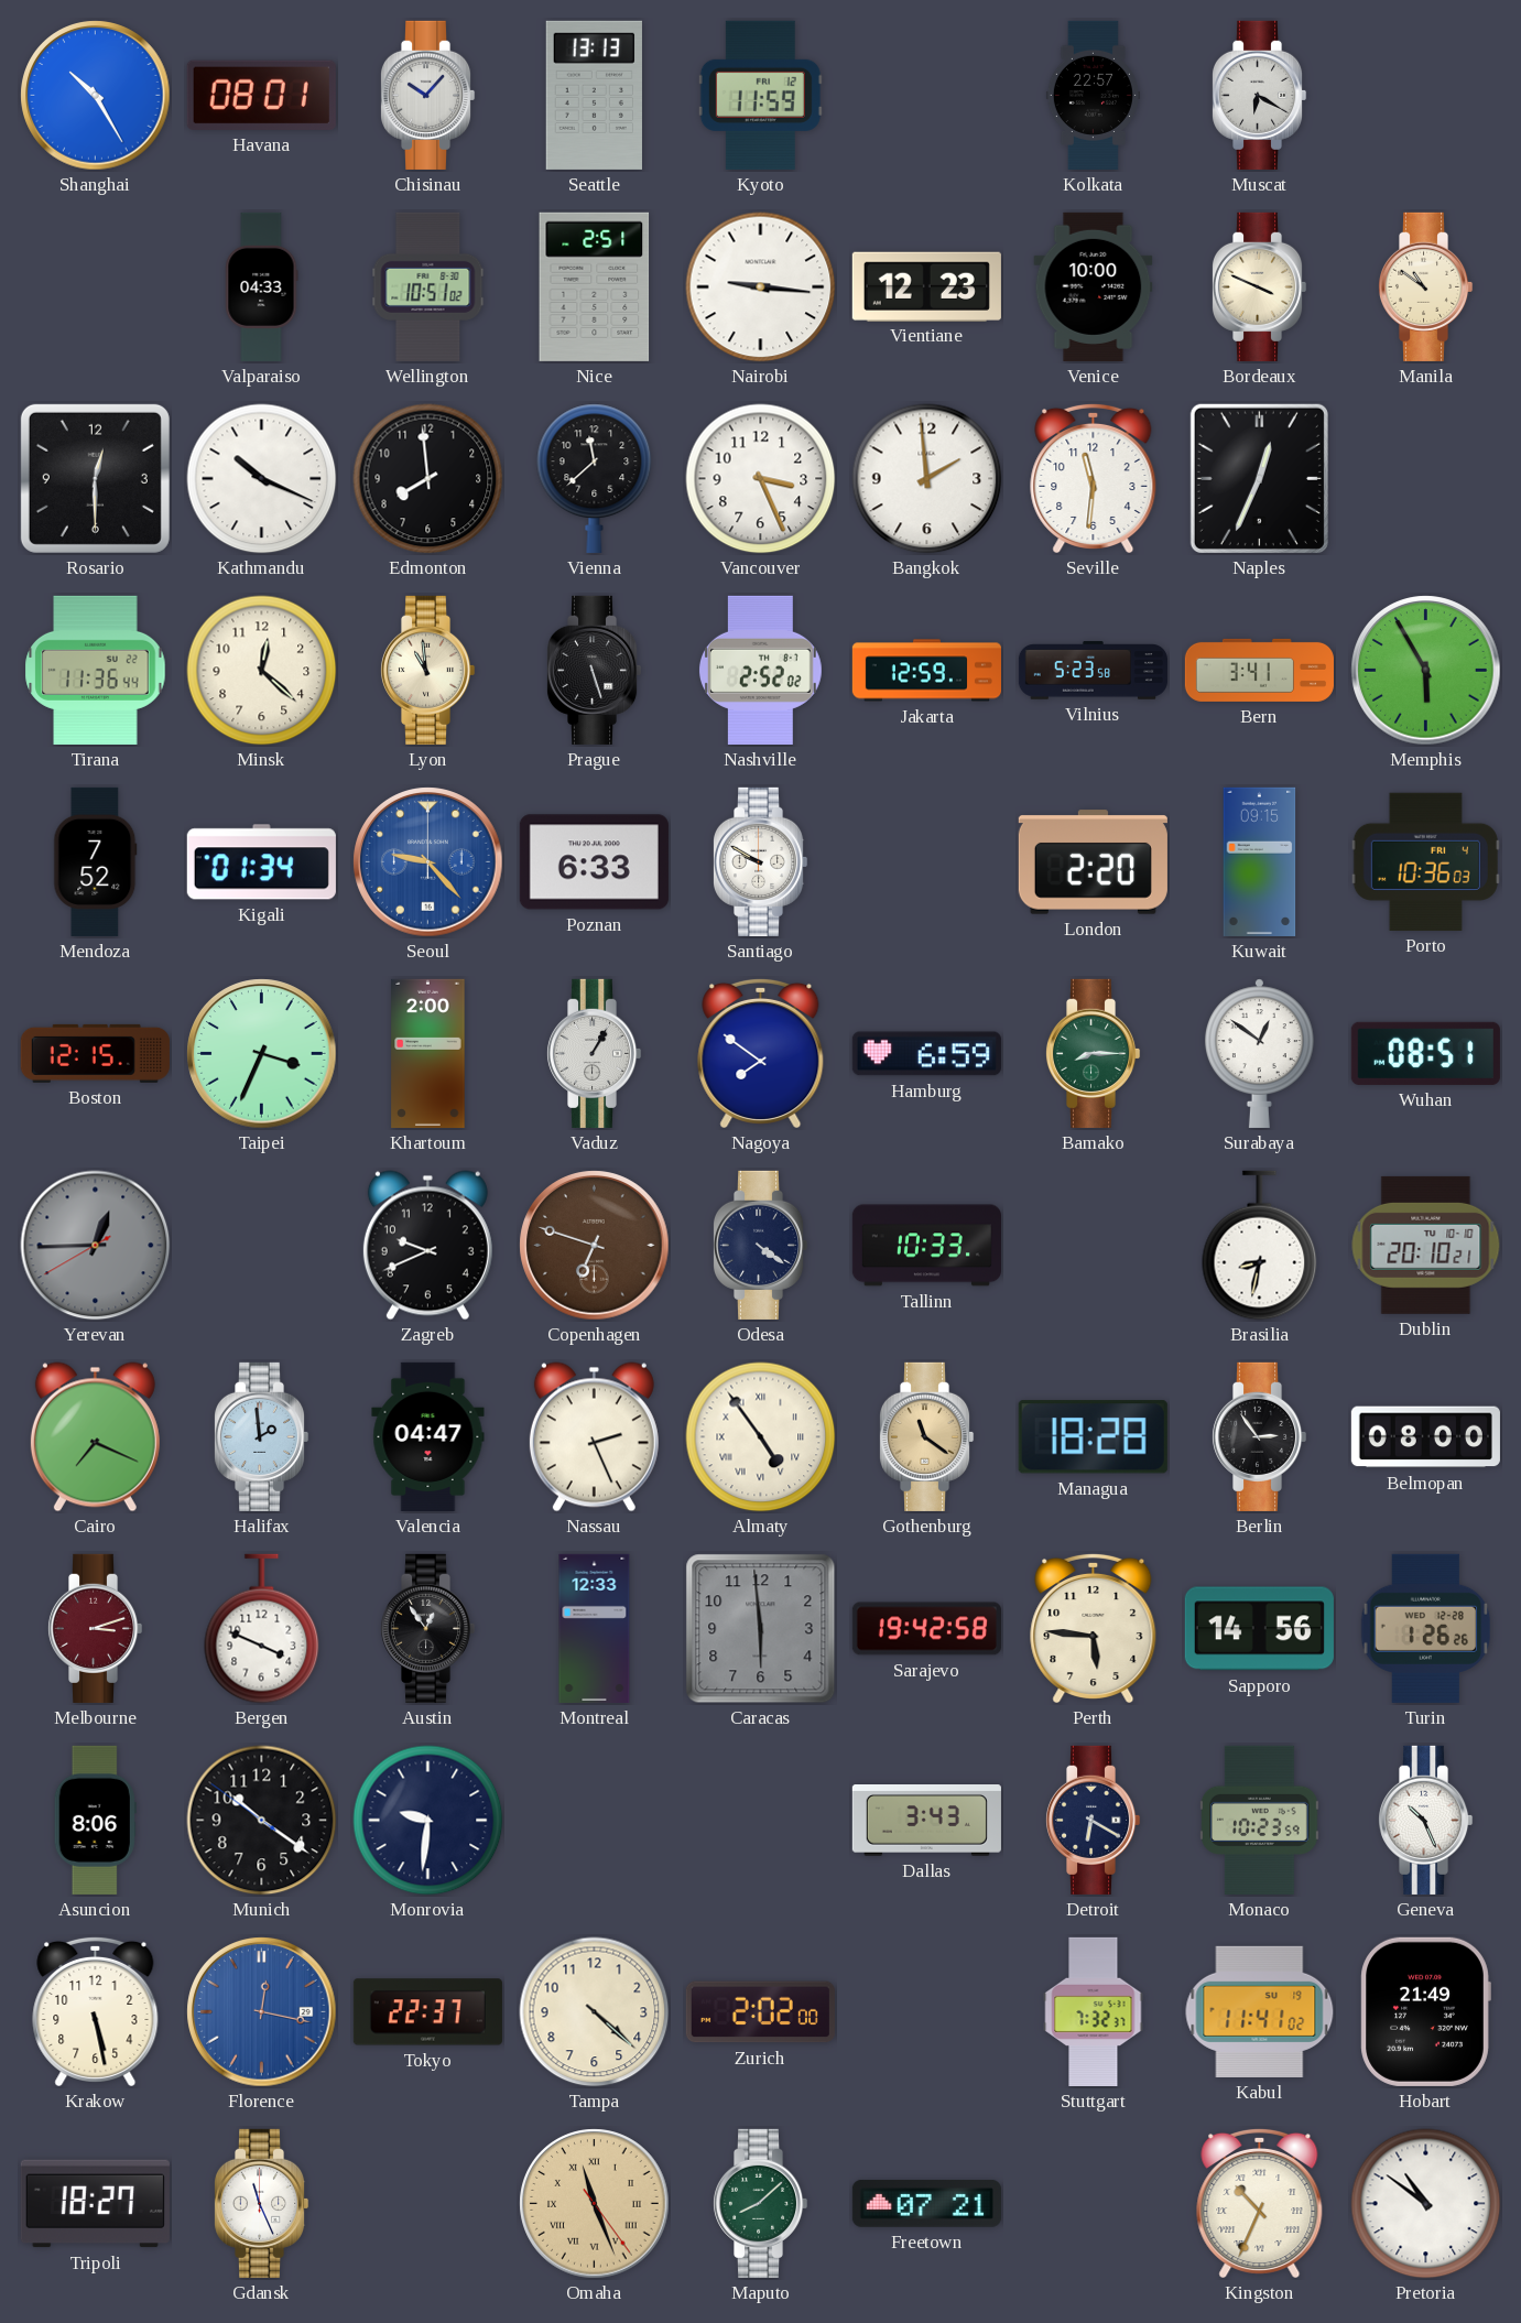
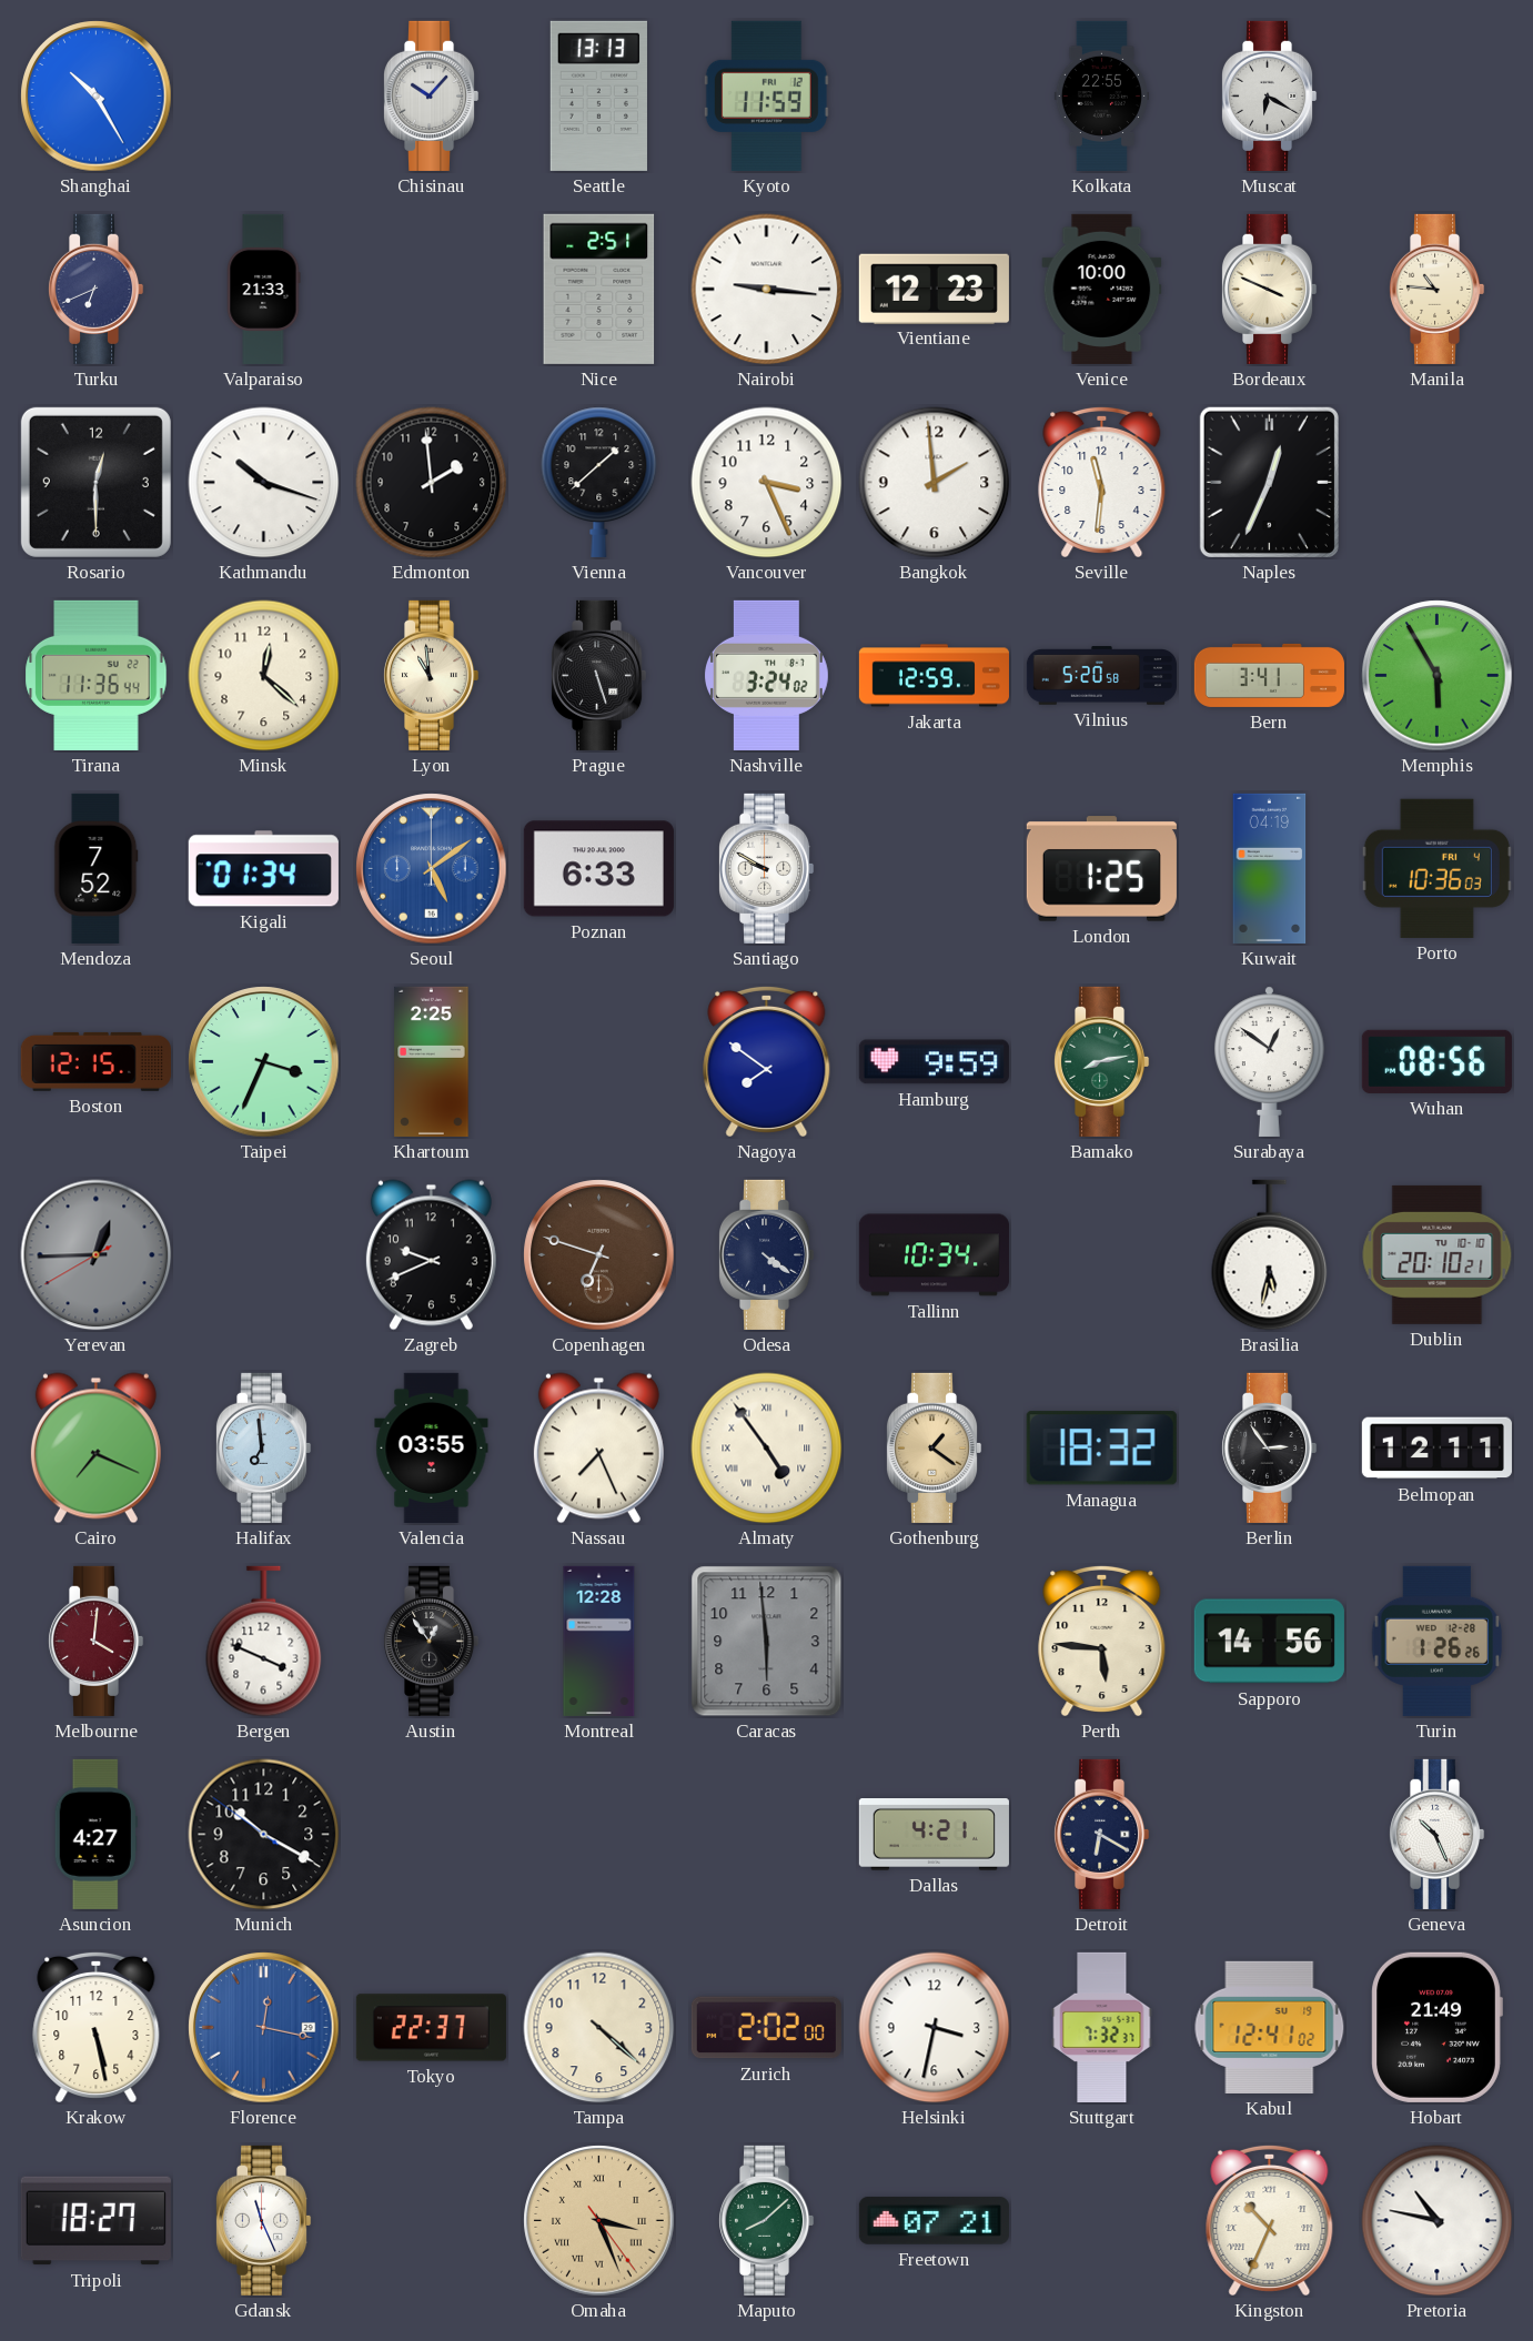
Havana: 08:01 -> none (261, 95)
Kolkata: 22:57 -> 22:55 (1101, 95)
Turku: none -> 6:41 (95, 289)
Valparaiso: 04:33 -> 21:33 (263, 289)
Wellington: 10:51 -> none (428, 286)
Manila: 10:51 -> 10:46 (1436, 289)
Kathmandu: 10:19 -> 10:18 (264, 483)
Edmonton: 7:59 -> 1:59 (432, 483)
Vienna: 11:38 -> 1:38 (599, 482)
Nashville: 2:52 -> 3:24 (766, 675)
Vilnius: 5:23 -> 5:20 (1101, 676)
Seoul: 9:23 -> 5:09 (432, 869)
London: 2:20 -> 1:25 (1101, 869)
Kuwait: 09:15 -> 04:19 (1270, 868)
Khartoum: 2:00 -> 2:25 (432, 1061)
Vaduz: 1:05 -> none (594, 1053)
Hamburg: 6:59 -> 9:59 (934, 1062)
Bamako: 8:15 -> 8:13 (1101, 1061)
Wuhan: 08:51 -> 08:56 (1436, 1061)
Tallinn: 10:33 -> 10:34 (934, 1255)
Brasilia: 8:32 -> 5:32 (1270, 1255)
Halifax: 1:59 -> 6:59 (263, 1447)
Valencia: 04:47 -> 03:55 (432, 1447)
Nassau: 2:26 -> 7:26 (598, 1449)
Gothenburg: 11:21 -> 1:21 (934, 1447)
Managua: 18:28 -> 18:32 (1101, 1449)
Belmopan: 08:00 -> 12:11 (1436, 1449)
Melbourne: 3:12 -> 4:01 (95, 1641)
Montreal: 12:33 -> 12:28 (599, 1641)
Sarajevo: 19:42 -> none (926, 1629)
Asuncion: 8:06 -> 4:27 (95, 1834)
Munich: 10:20 -> 10:19 (264, 1835)
Monrovia: 9:31 -> none (428, 1821)
Dallas: 3:43 -> 4:21 (934, 1835)
Monaco: 10:23 -> none (1260, 1820)
Helsinki: none -> 3:32 (935, 2028)
Kabul: 11:41 -> 12:41 (1270, 2027)
Omaha: 11:26 -> 3:26 (599, 2221)
Pretoria: 10:51 -> 10:47 (1438, 2221)
